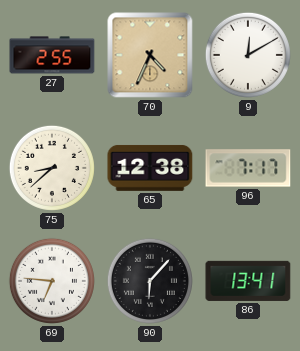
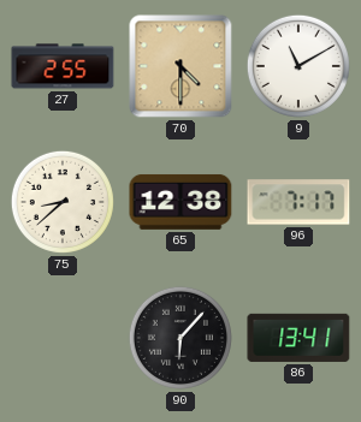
70: 4:34 -> 4:30 (180, 66)
9: 12:10 -> 11:10 (298, 66)
69: 6:46 -> none (52, 281)
